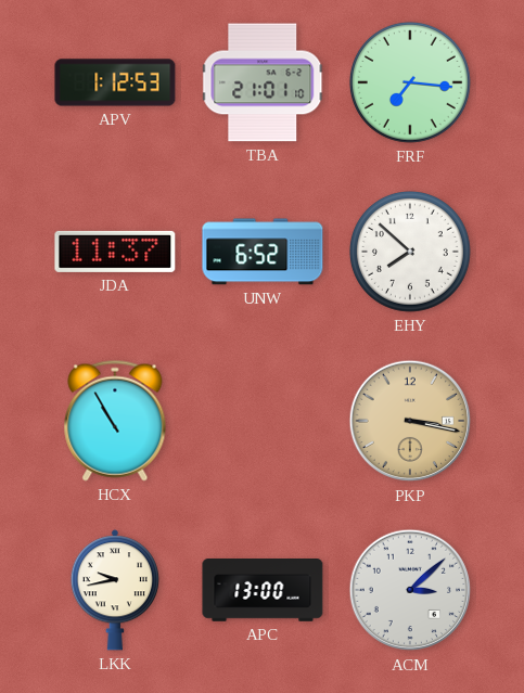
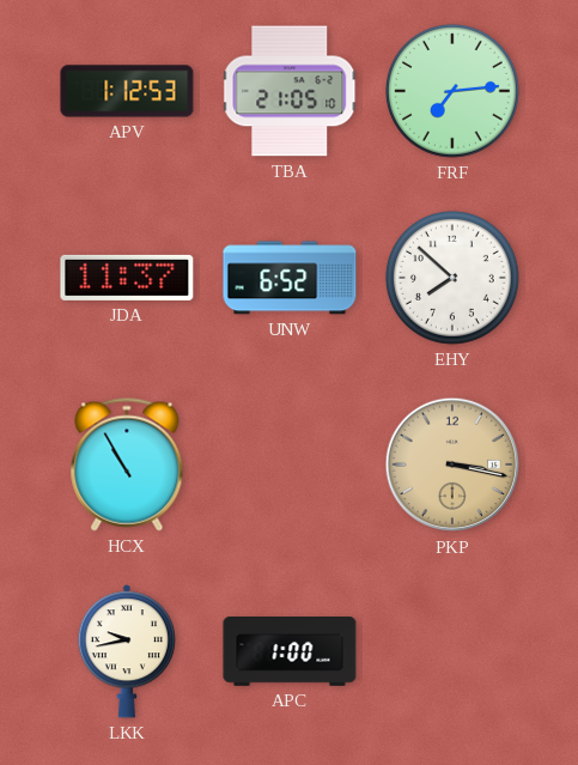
TBA: 21:01 -> 21:05 (291, 91)
FRF: 7:16 -> 7:14 (452, 91)
APC: 13:00 -> 1:00 (290, 652)
ACM: 3:08 -> none (410, 590)
